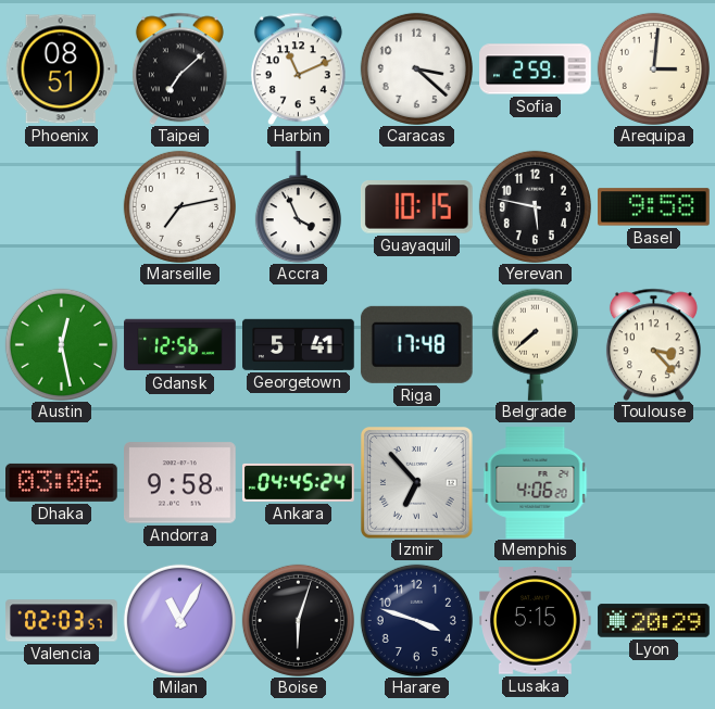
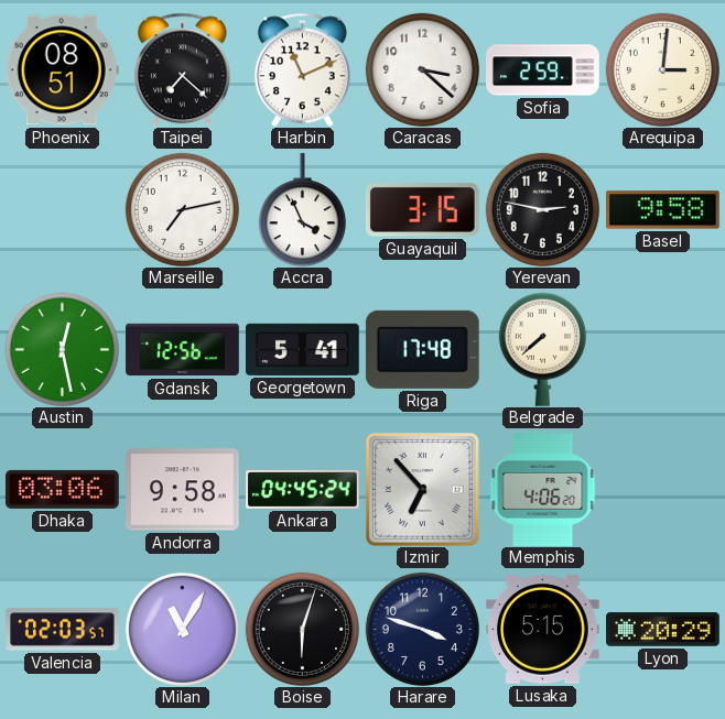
Taipei: 7:08 -> 7:22 (182, 69)
Guayaquil: 10:15 -> 3:15 (422, 210)
Yerevan: 5:47 -> 2:47 (542, 209)
Toulouse: 3:23 -> none (653, 344)
